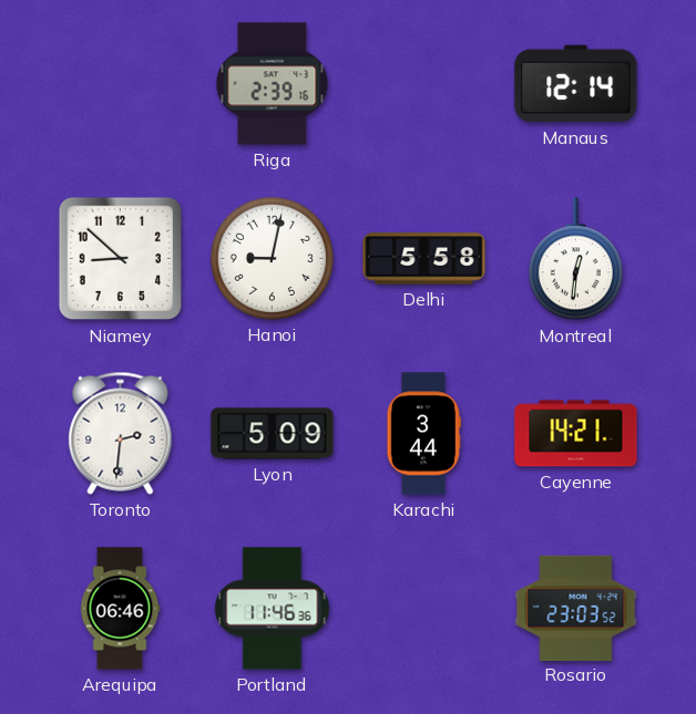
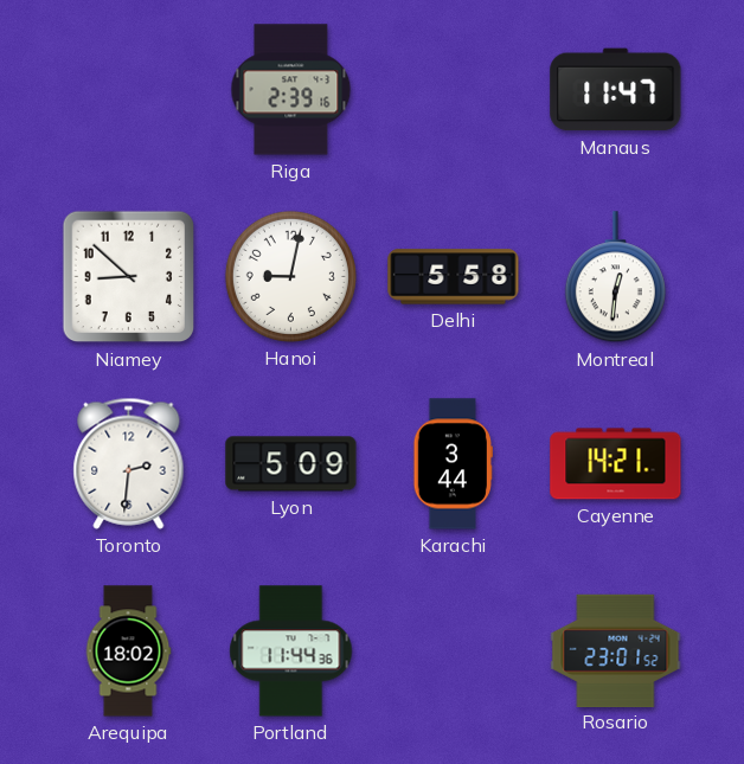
Manaus: 12:14 -> 11:47 (616, 90)
Arequipa: 06:46 -> 18:02 (128, 651)
Portland: 11:46 -> 11:44 (291, 651)
Rosario: 23:03 -> 23:01 (616, 650)
